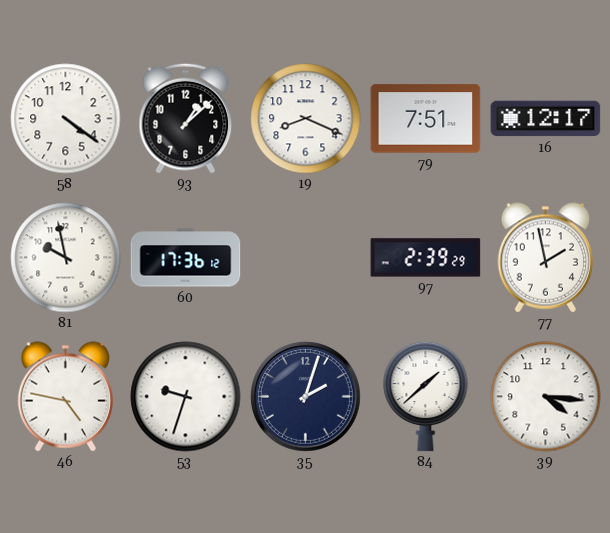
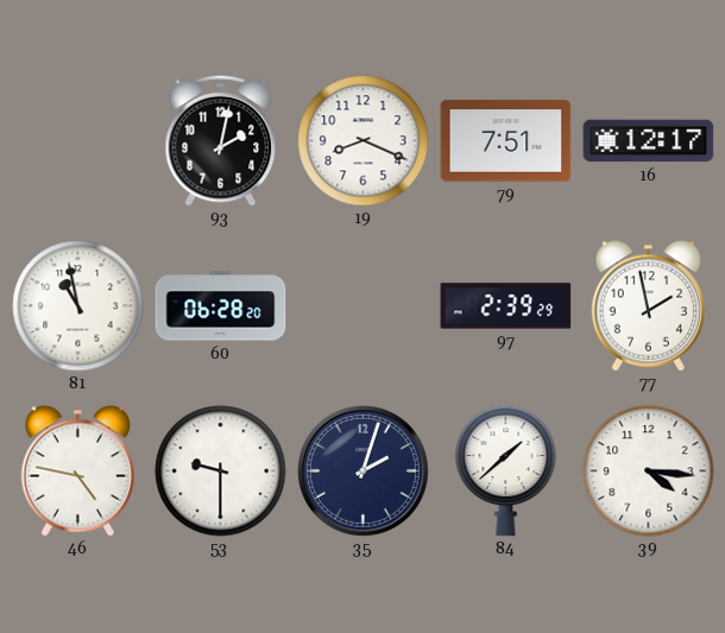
58: 4:21 -> none (66, 119)
93: 1:08 -> 2:02 (221, 140)
81: 9:58 -> 10:58 (78, 306)
60: 17:36 -> 06:28 (221, 306)
53: 9:33 -> 9:30 (221, 471)
